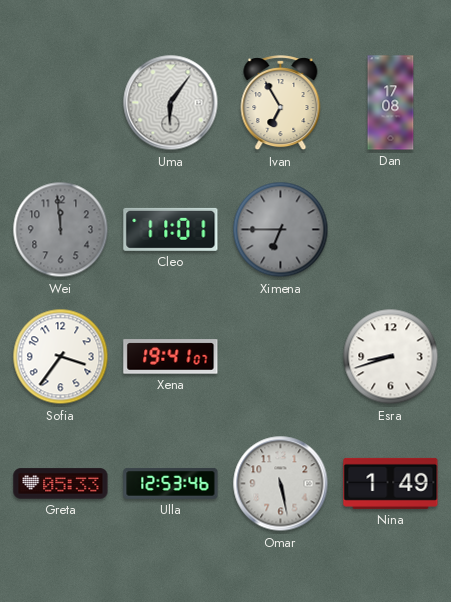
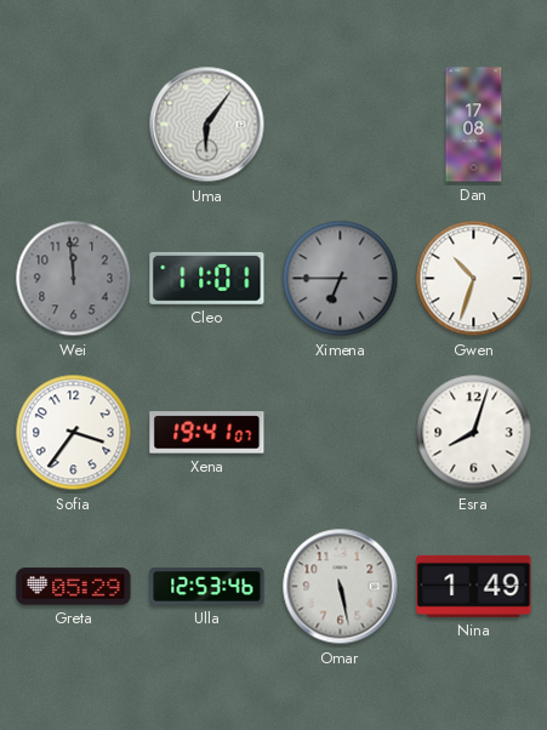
Ivan: 6:55 -> none (281, 103)
Gwen: none -> 10:33 (474, 279)
Esra: 8:42 -> 8:03 (474, 433)
Greta: 05:33 -> 05:29 (74, 587)
